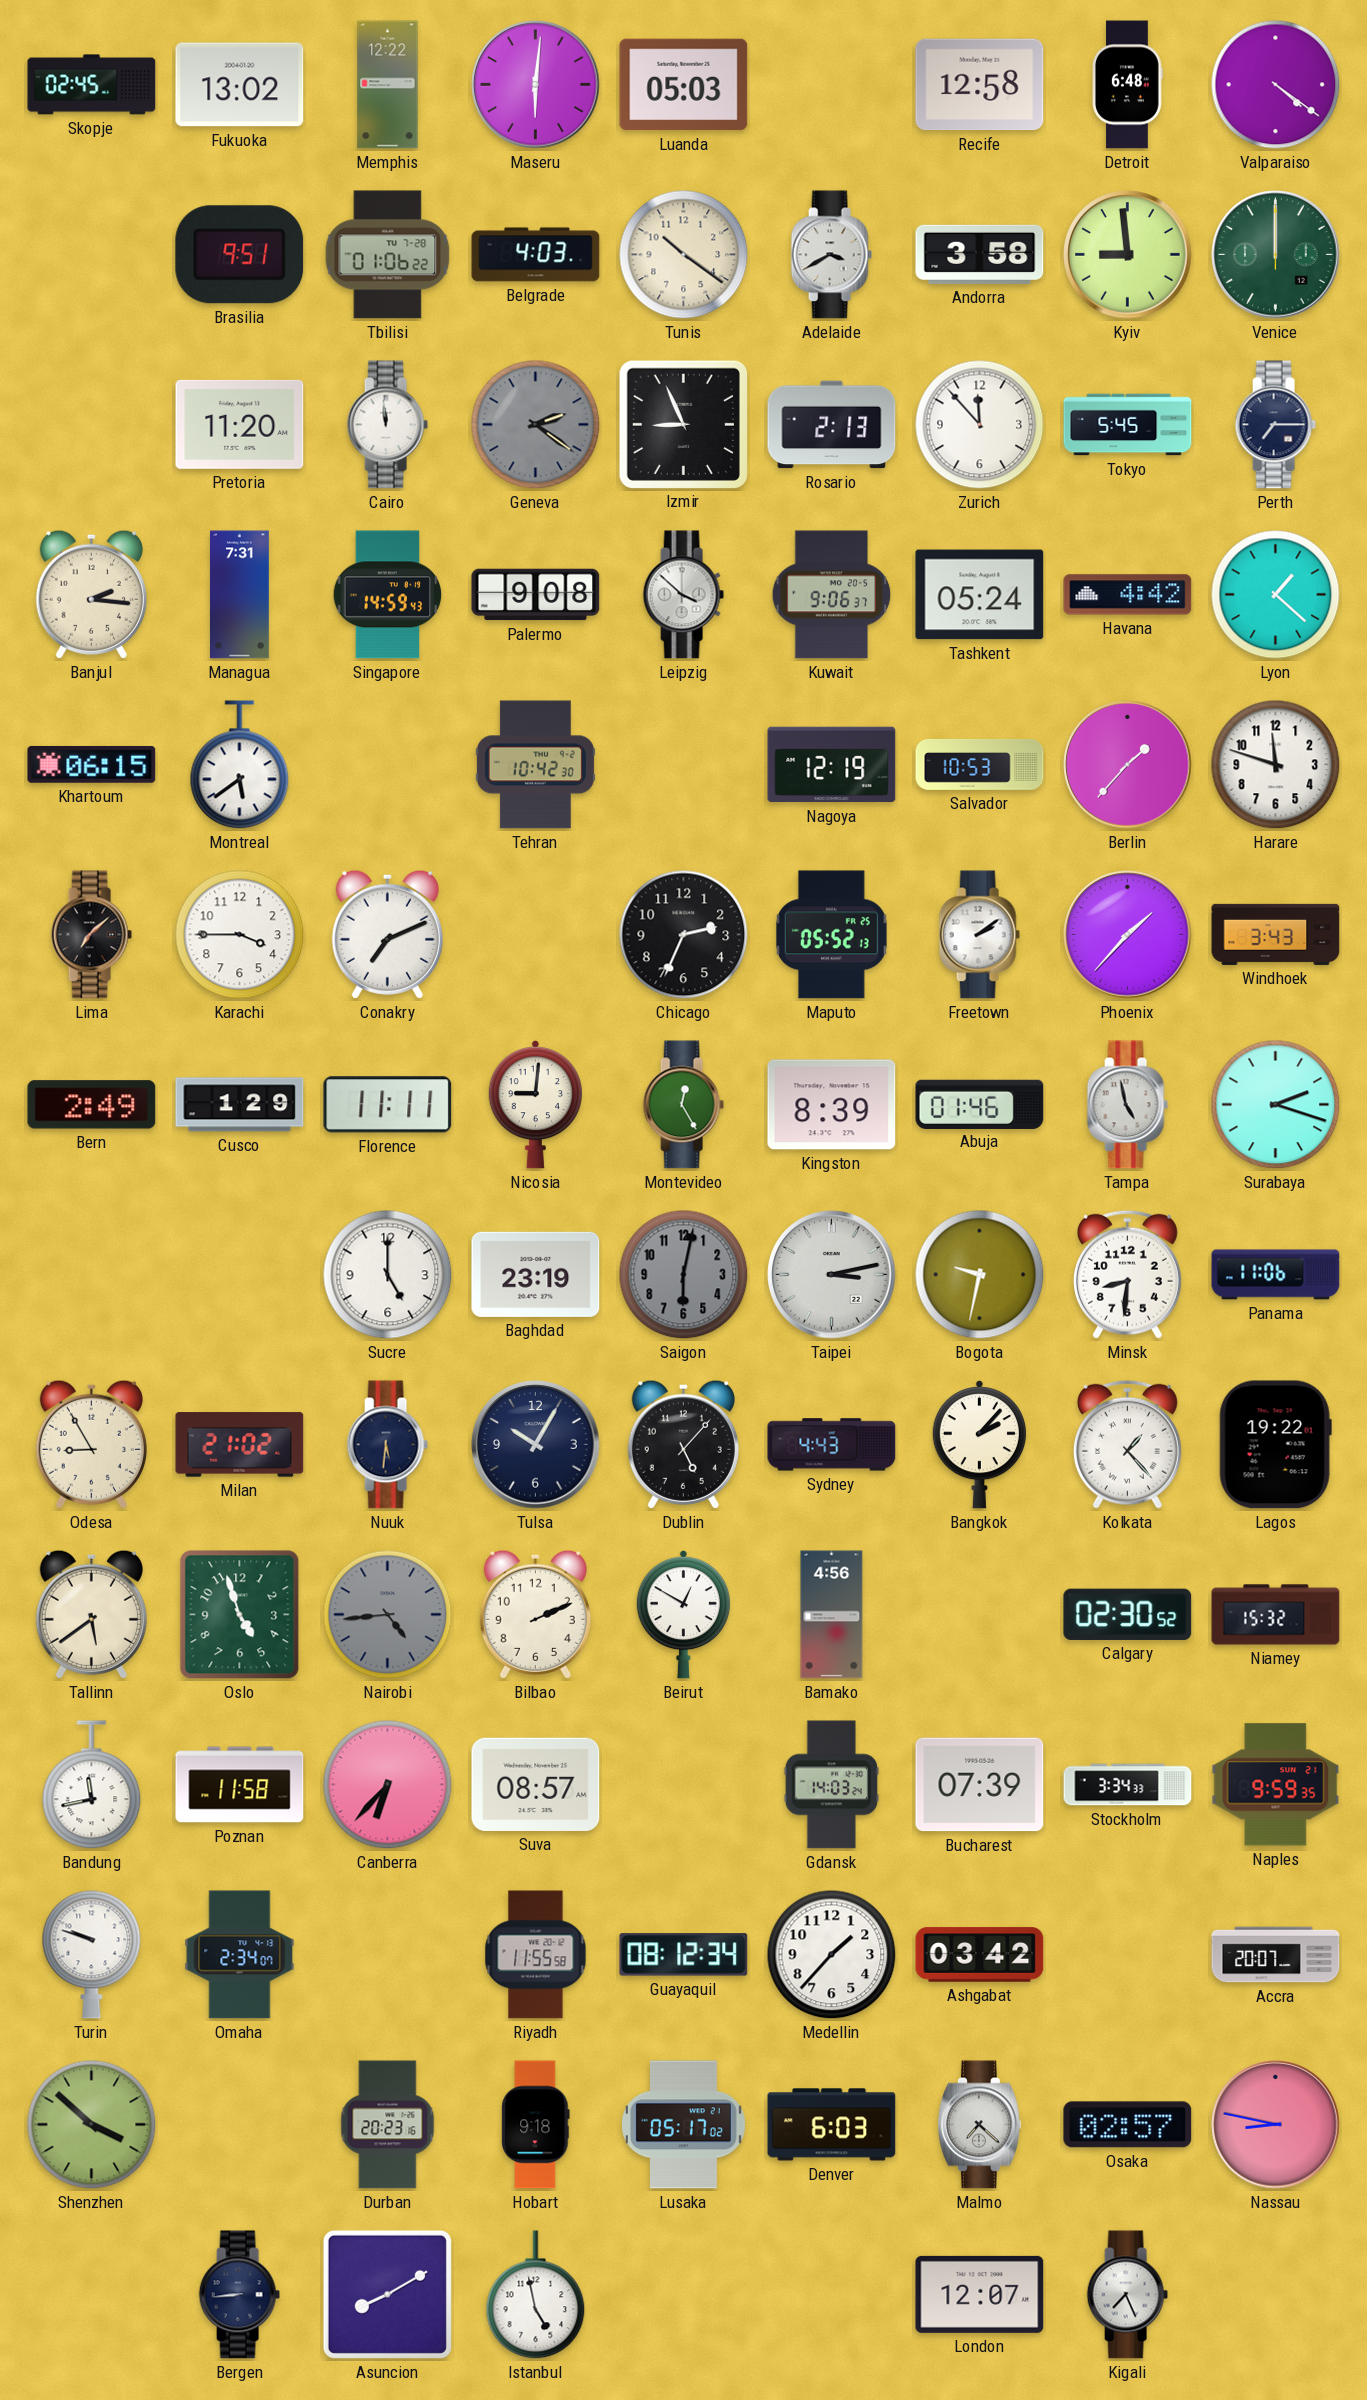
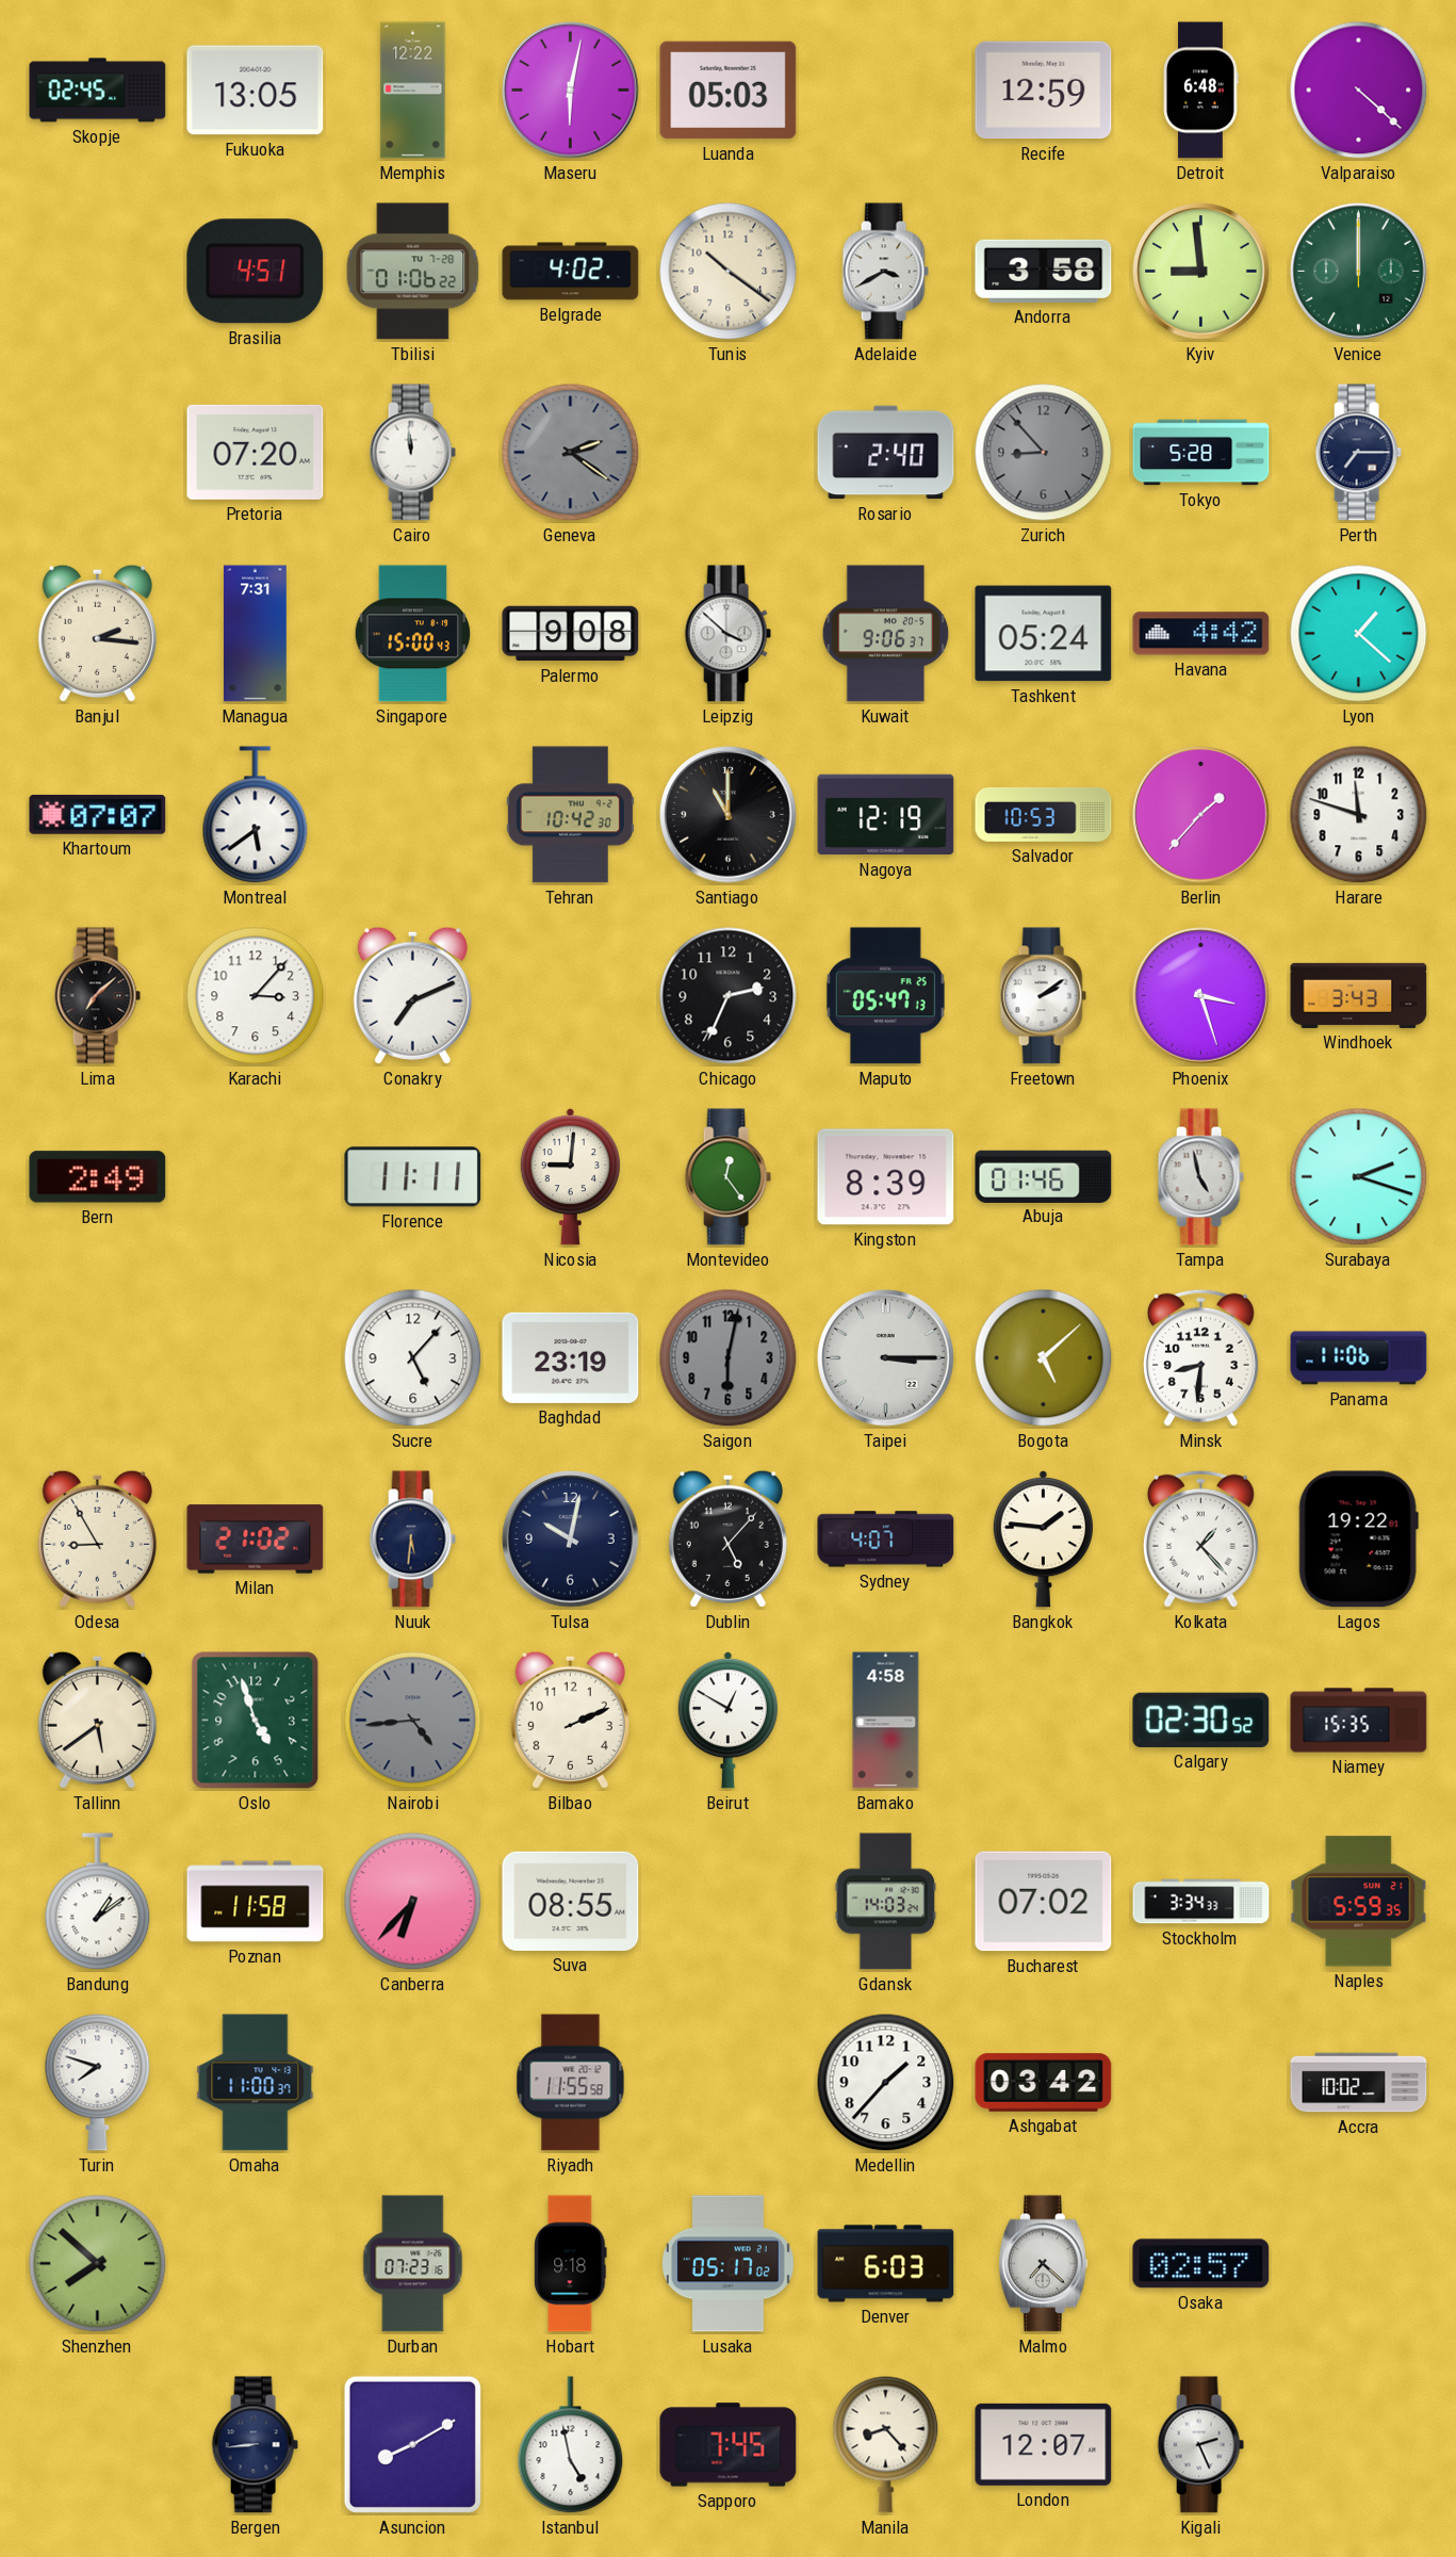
Fukuoka: 13:02 -> 13:05 (256, 91)
Maseru: 6:01 -> 6:02 (571, 91)
Recife: 12:58 -> 12:59 (1044, 91)
Valparaiso: 4:21 -> 4:22 (1359, 91)
Brasilia: 9:51 -> 4:51 (256, 272)
Belgrade: 4:03 -> 4:02 (571, 272)
Pretoria: 11:20 -> 07:20 (256, 452)
Izmir: 8:56 -> none (683, 424)
Rosario: 2:13 -> 2:40 (886, 453)
Zurich: 11:53 -> 8:53 (1044, 453)
Zurich dial: white -> grey (1044, 453)
Tokyo: 5:45 -> 5:28 (1201, 453)
Singapore: 14:59 -> 15:00 (413, 634)
Khartoum: 06:15 -> 07:07 (98, 814)
Santiago: none -> 11:00 (729, 815)
Karachi: 3:45 -> 3:07 (256, 996)
Maputo: 05:52 -> 05:47 (885, 996)
Phoenix: 1:37 -> 3:27 (1201, 996)
Cusco: 1:29 -> none (240, 1105)
Montevideo: 12:25 -> 12:24 (727, 1177)
Sucre: 5:00 -> 5:07 (413, 1358)
Taipei: 3:13 -> 3:15 (886, 1358)
Bogota: 9:32 -> 5:08 (1044, 1358)
Tulsa: 10:05 -> 10:02 (571, 1540)
Sydney: 4:43 -> 4:07 (886, 1540)
Bangkok: 2:07 -> 1:46 (1043, 1540)
Bamako: 4:56 -> 4:58 (886, 1721)
Niamey: 15:32 -> 15:35 (1359, 1721)
Bandung: 11:43 -> 1:09 (98, 1902)
Suva: 08:57 -> 08:55 (571, 1901)
Bucharest: 07:39 -> 07:02 (1044, 1902)
Naples: 9:59 -> 5:59 (1359, 1902)
Turin: 9:48 -> 7:48 (98, 2082)
Omaha: 2:34 -> 11:00 (256, 2083)
Guayaquil: 08:12 -> none (684, 1955)
Accra: 20:07 -> 10:02 (1359, 2083)
Shenzhen: 3:52 -> 7:52 (98, 2264)
Durban: 20:23 -> 07:23 (413, 2264)
Nassau: 8:47 -> none (1276, 2125)
Sapporo: none -> 7:45 (729, 2445)
Manila: none -> 8:23 (886, 2444)
Kigali: 7:26 -> 2:26 (1200, 2445)
